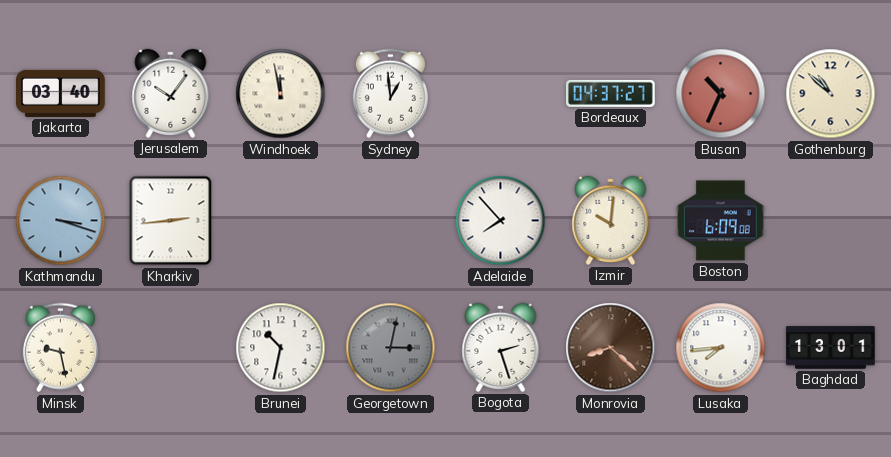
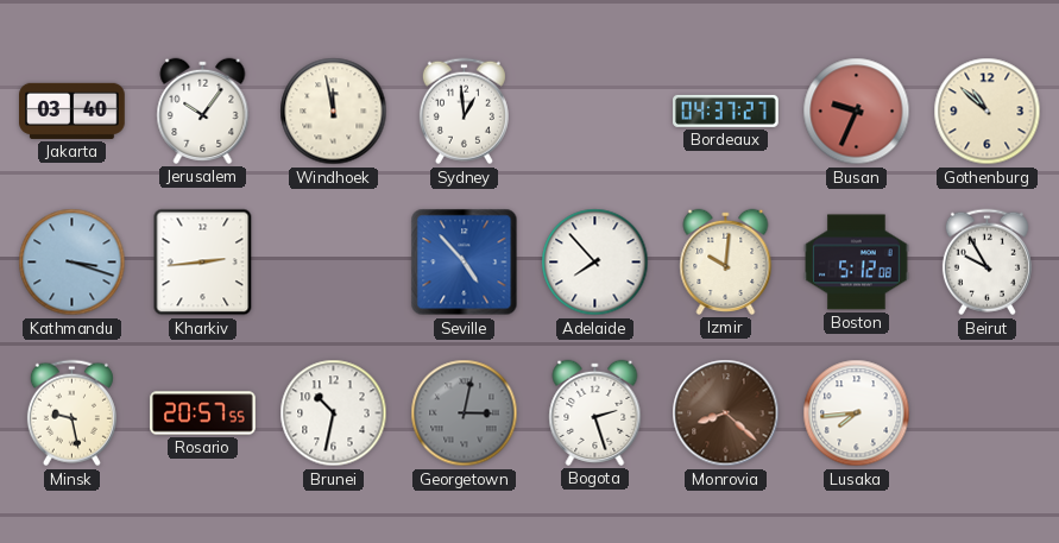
Busan: 10:34 -> 9:34 (857, 112)
Seville: none -> 4:53 (465, 263)
Boston: 6:09 -> 5:12 (857, 263)
Beirut: none -> 9:55 (986, 263)
Rosario: none -> 20:57 (203, 413)
Baghdad: 13:01 -> none (831, 348)
